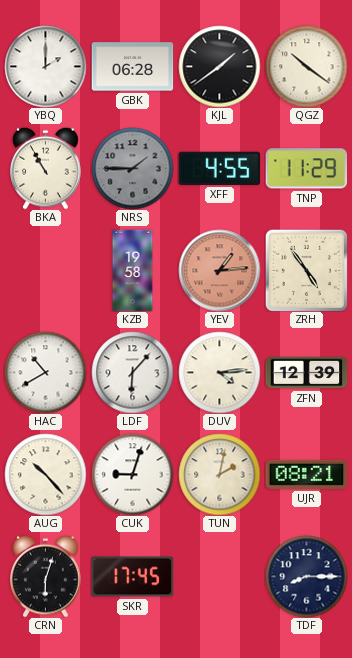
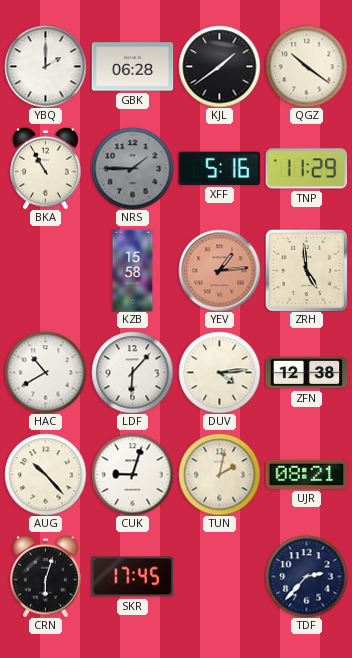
XFF: 4:55 -> 5:16 (219, 168)
KZB: 19:58 -> 15:58 (133, 270)
ZRH: 4:54 -> 4:59 (306, 270)
ZFN: 12:39 -> 12:38 (306, 373)
TDF: 8:15 -> 2:37 (306, 576)
